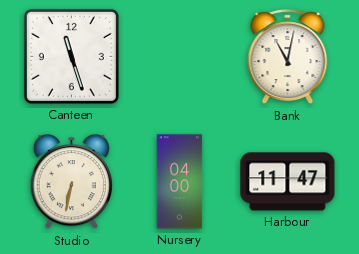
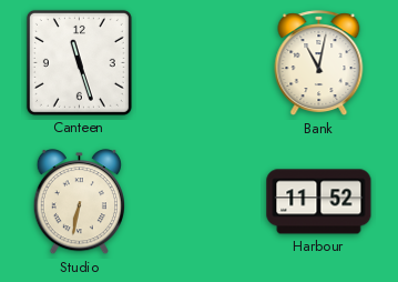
Nursery: 04:00 -> none (180, 182)
Harbour: 11:47 -> 11:52 (319, 202)
